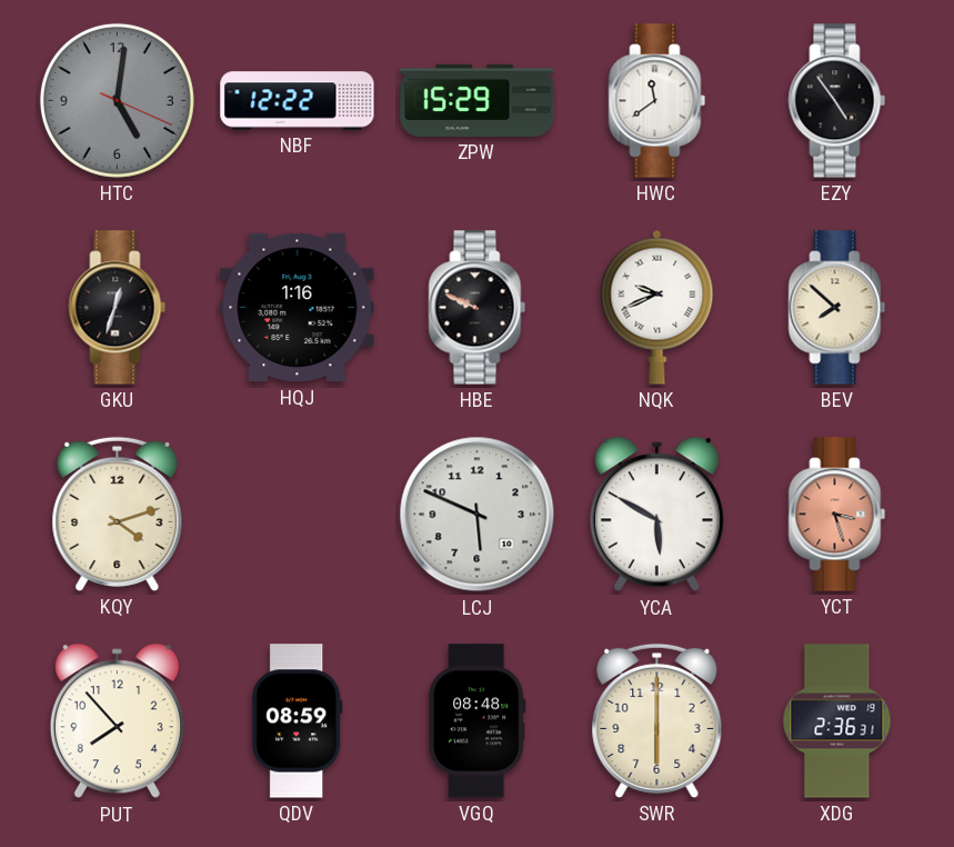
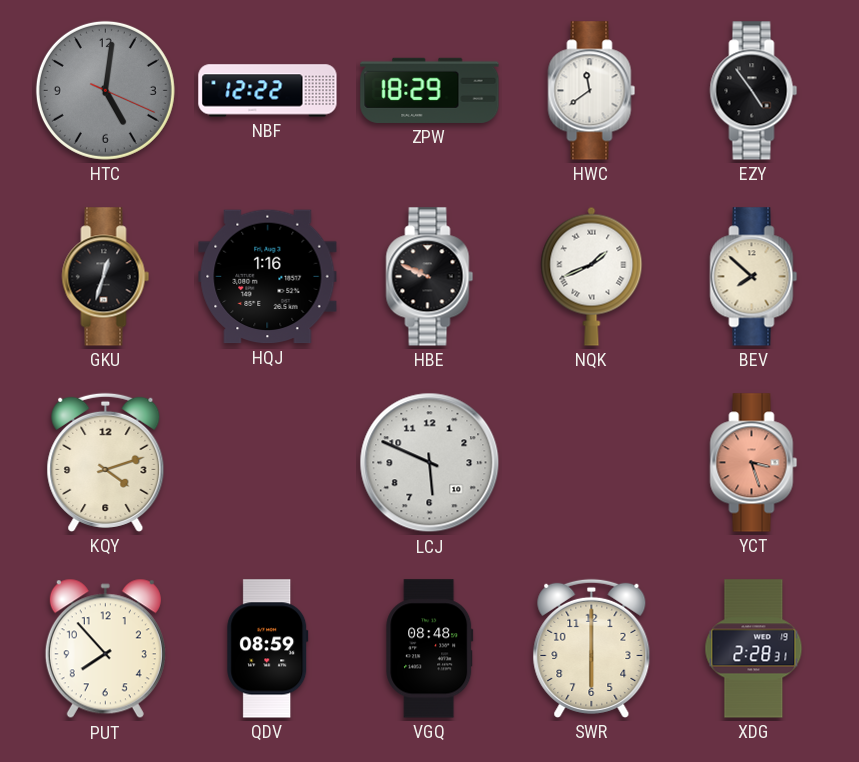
ZPW: 15:29 -> 18:29 (430, 90)
NQK: 9:41 -> 1:41 (592, 276)
YCA: 5:50 -> none (656, 515)
XDG: 2:36 -> 2:28 (754, 649)
